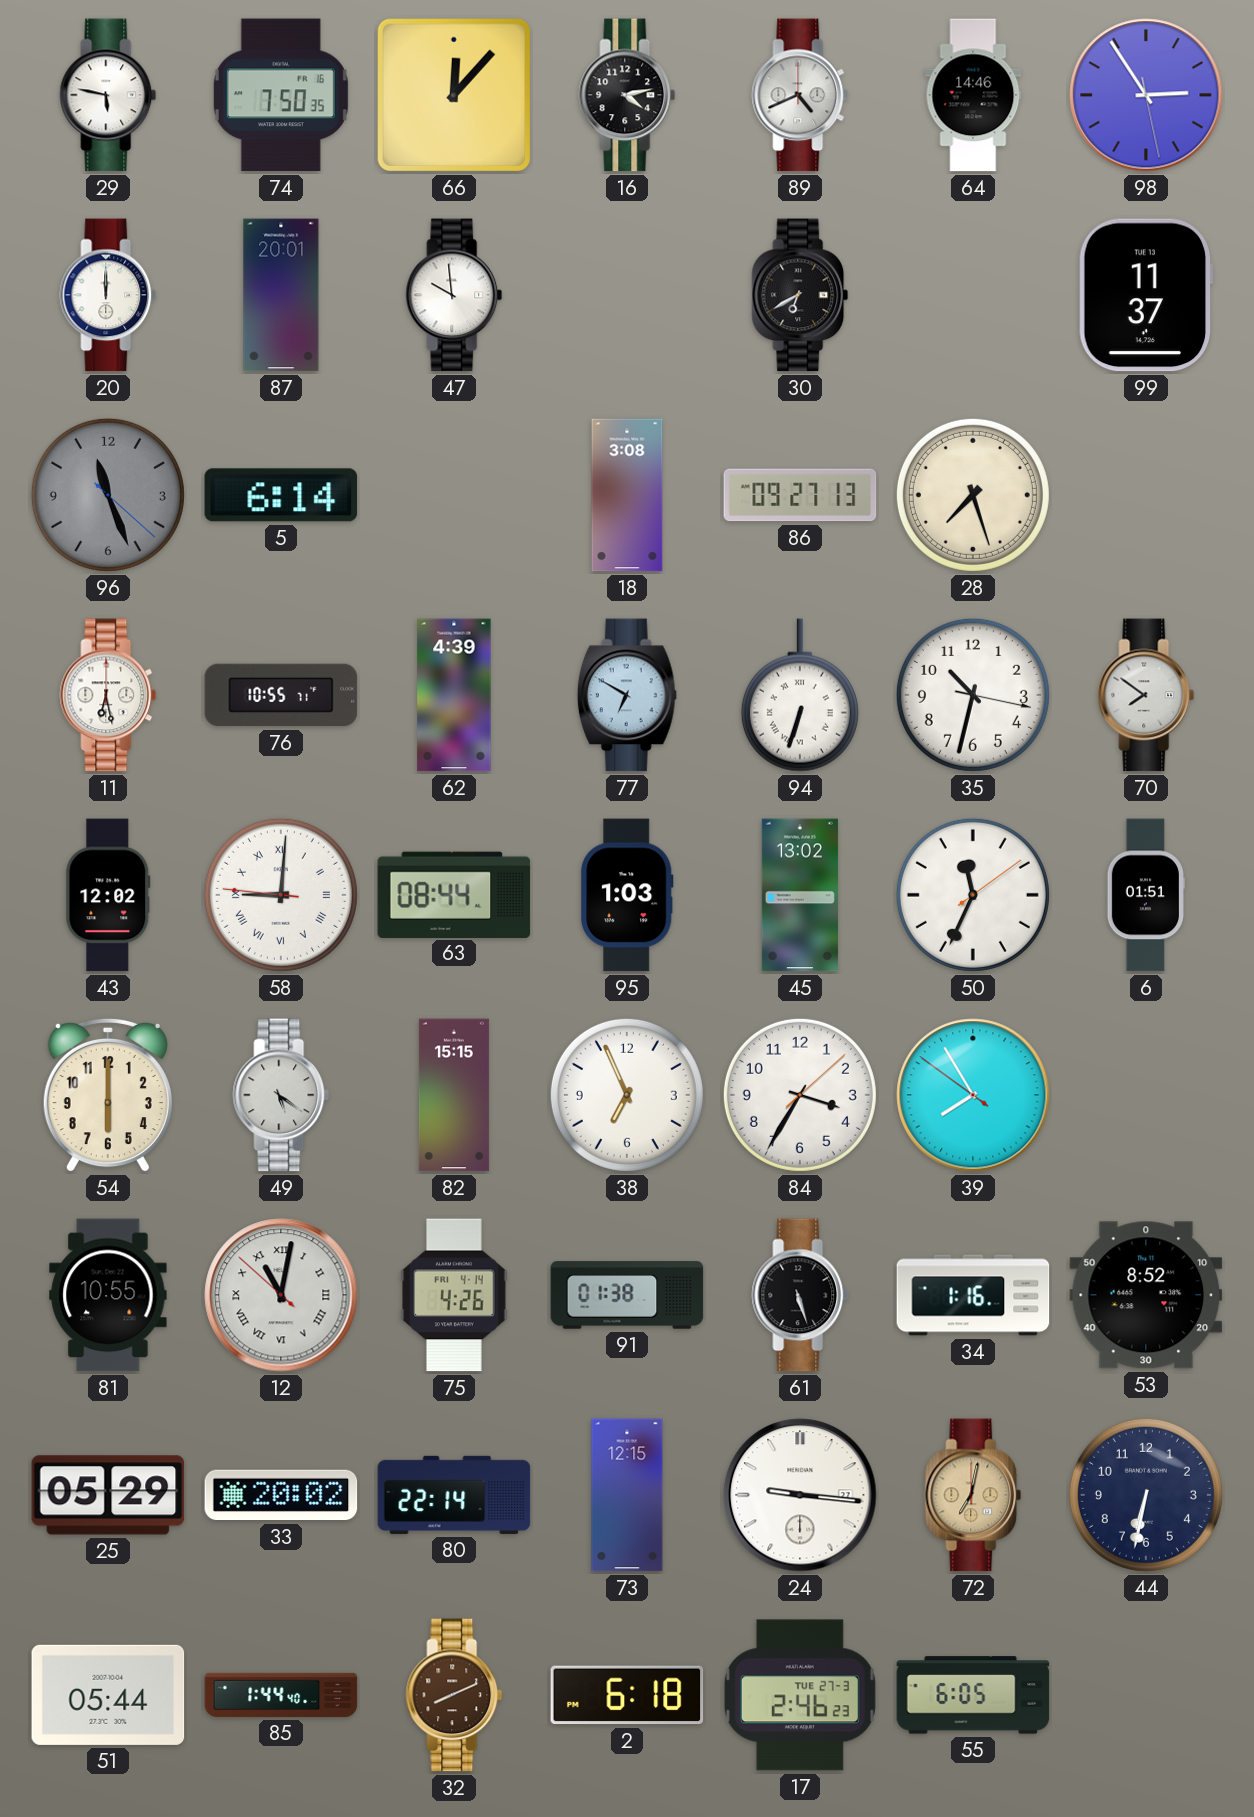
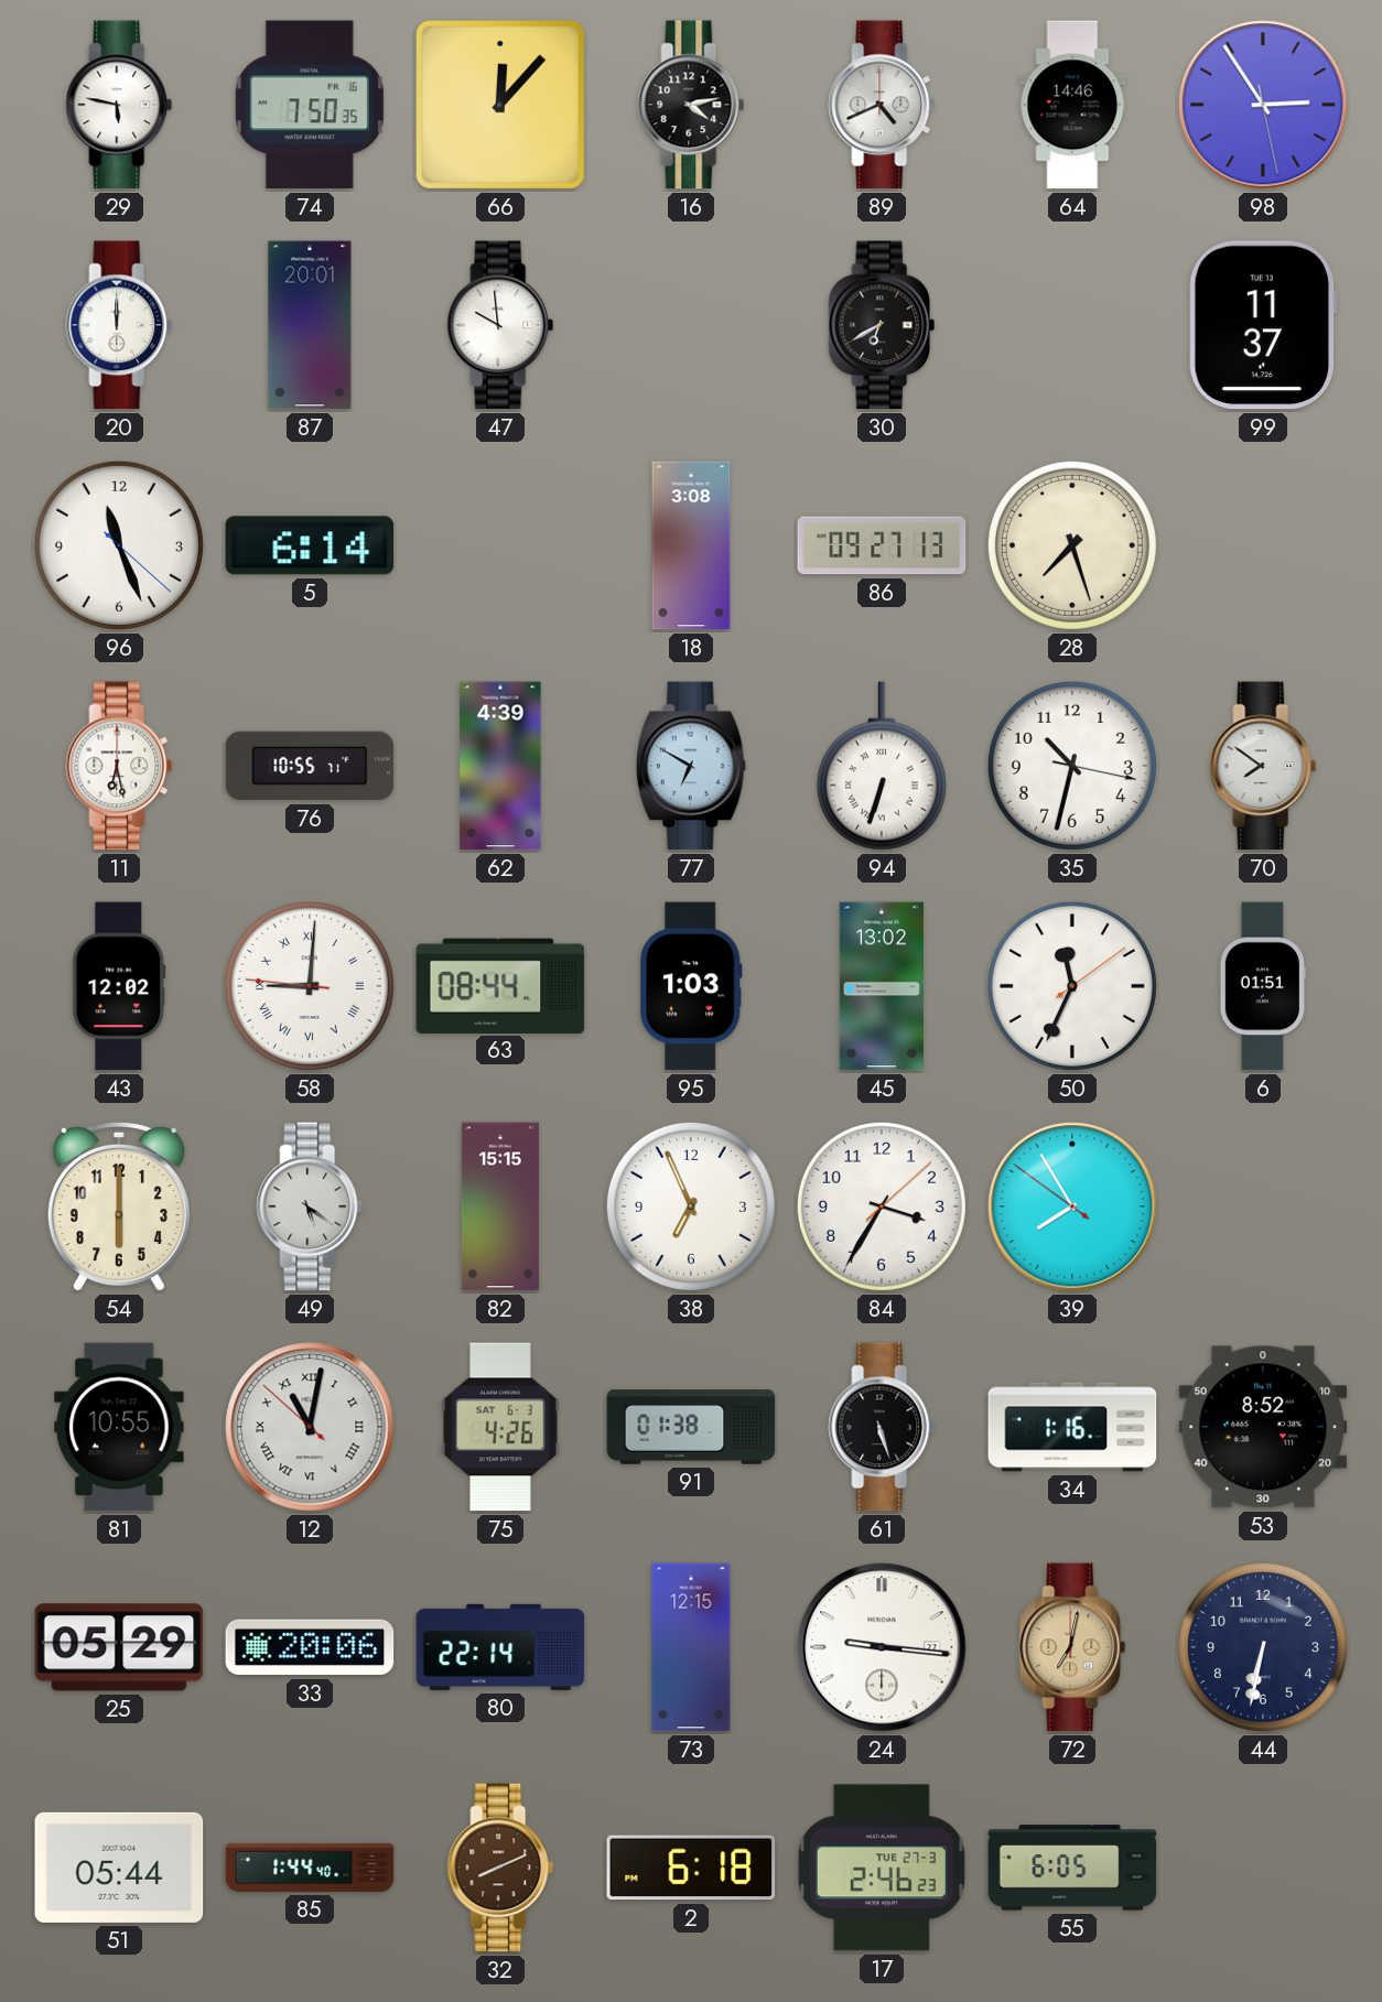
96 dial: grey -> white (119, 545)
75 date: FRI 4-14 -> SAT 6-3 (500, 1427)
33: 20:02 -> 20:06 (310, 1647)
